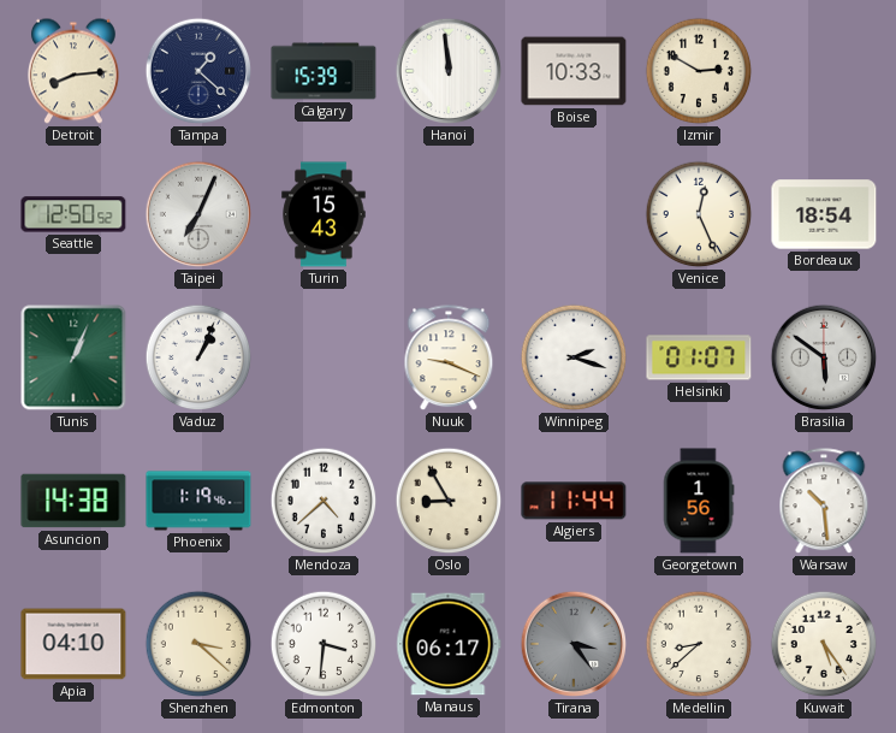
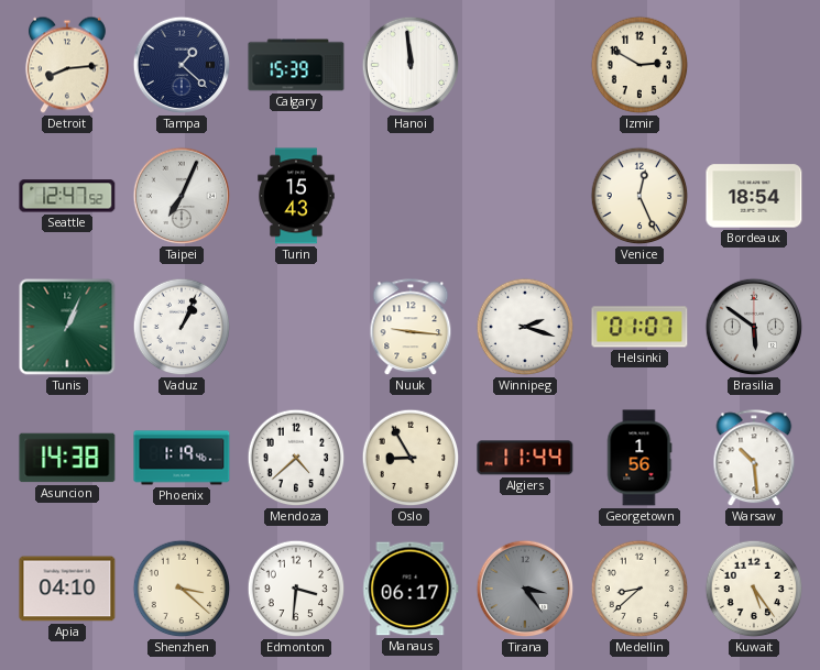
Boise: 10:33 -> none (574, 71)
Seattle: 12:50 -> 12:47 (67, 196)
Nuuk: 9:19 -> 9:16 (411, 328)
